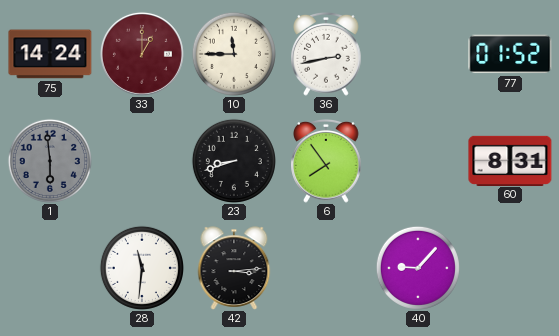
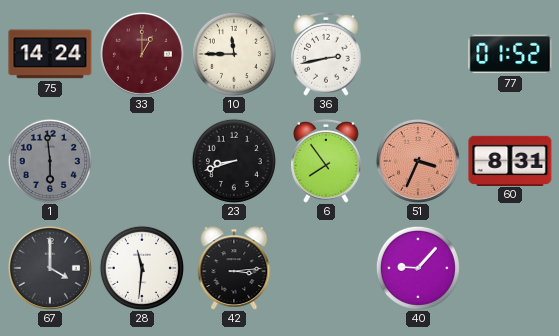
51: none -> 3:34 (418, 161)
67: none -> 4:00 (50, 268)
